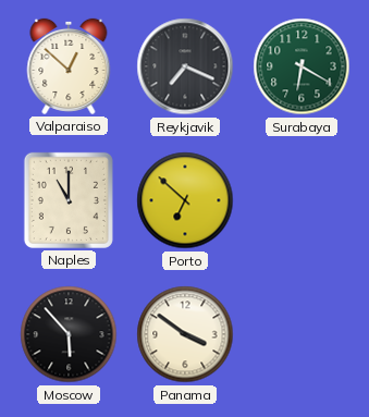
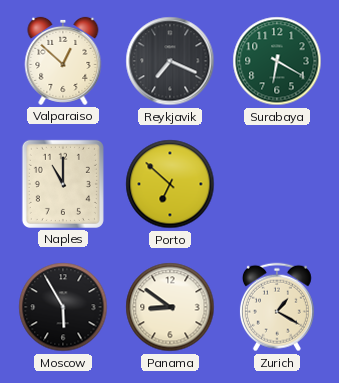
Moscow: 5:53 -> 5:55 (63, 307)
Panama: 3:51 -> 8:51 (170, 307)
Zurich: none -> 1:20 (277, 307)
